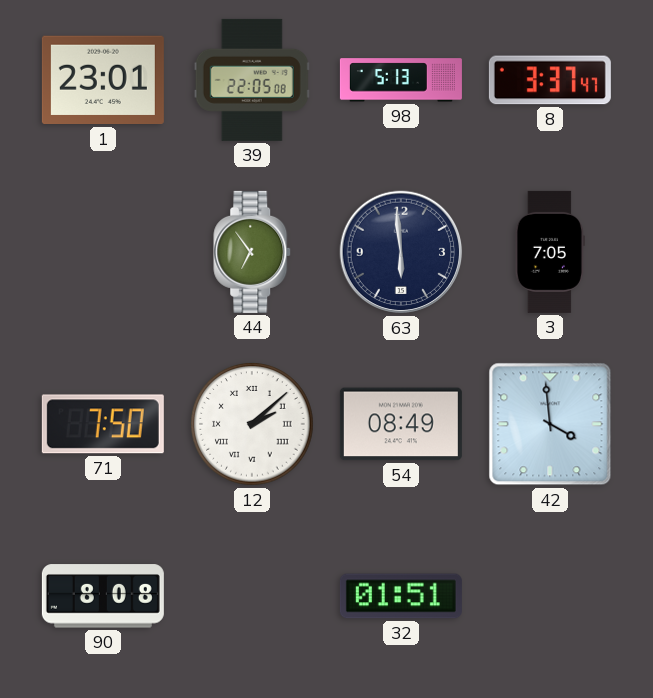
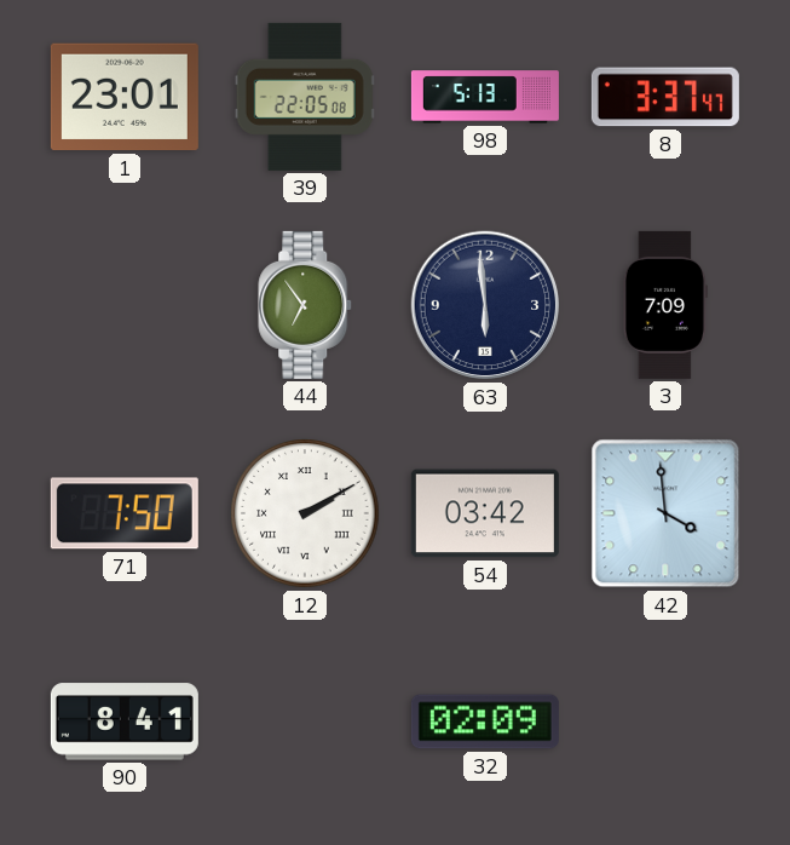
3: 7:05 -> 7:09 (665, 305)
12: 2:08 -> 2:10 (305, 513)
54: 08:49 -> 03:42 (485, 513)
90: 8:08 -> 8:41 (125, 722)
32: 01:51 -> 02:09 (485, 722)
